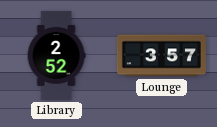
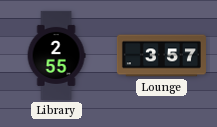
Library: 2:52 -> 2:55 (56, 55)
